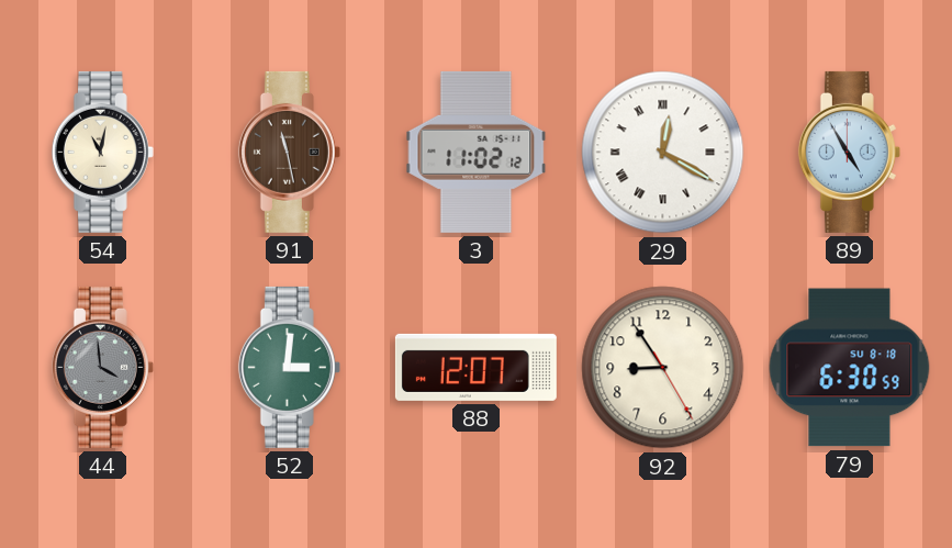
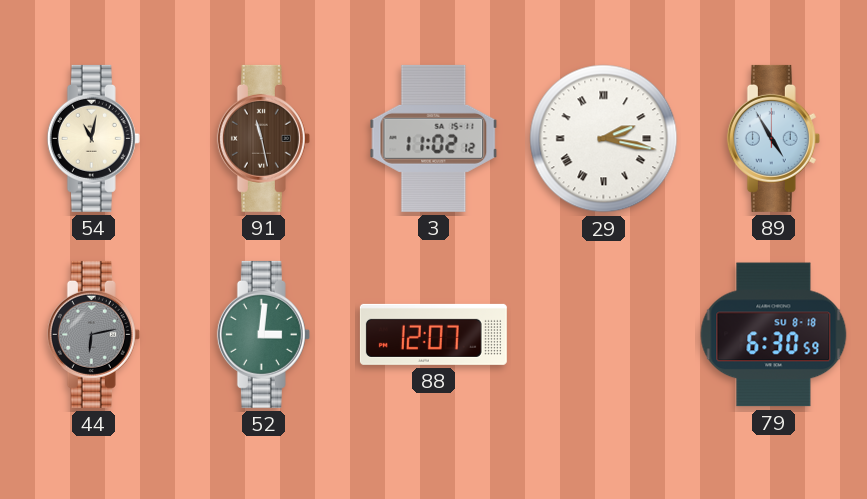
29: 12:20 -> 2:17 (604, 139)
44: 3:59 -> 6:13 (93, 334)
92: 8:54 -> none (663, 368)
